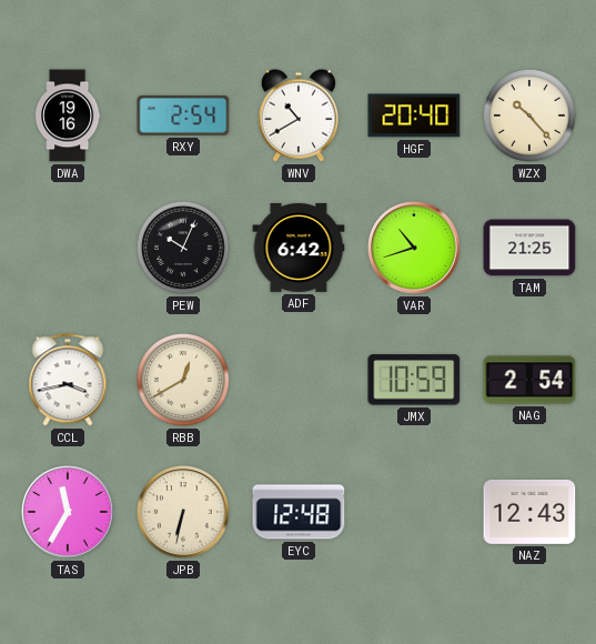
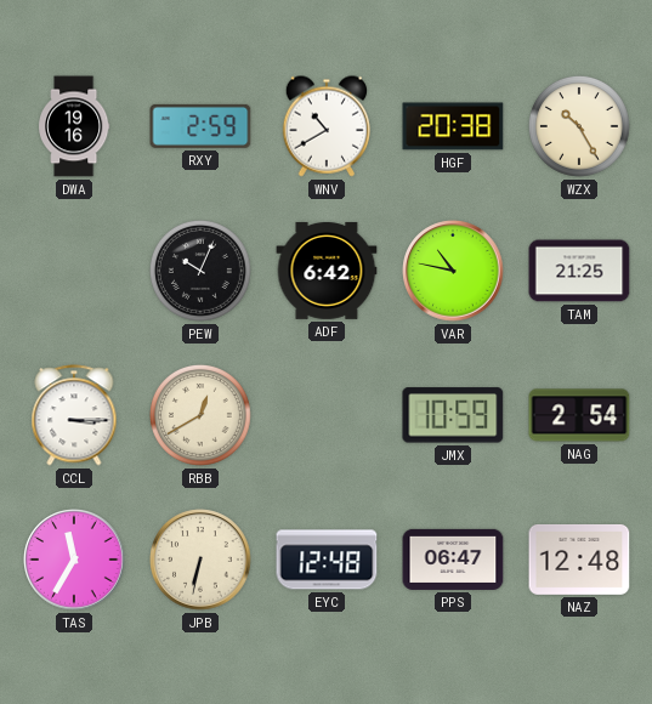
RXY: 2:54 -> 2:59 (200, 126)
HGF: 20:40 -> 20:38 (453, 126)
WZX: 10:23 -> 10:25 (579, 126)
VAR: 10:42 -> 10:47 (453, 271)
CCL: 3:43 -> 3:15 (74, 415)
PPS: none -> 06:47 (453, 560)
NAZ: 12:43 -> 12:48 (579, 560)
